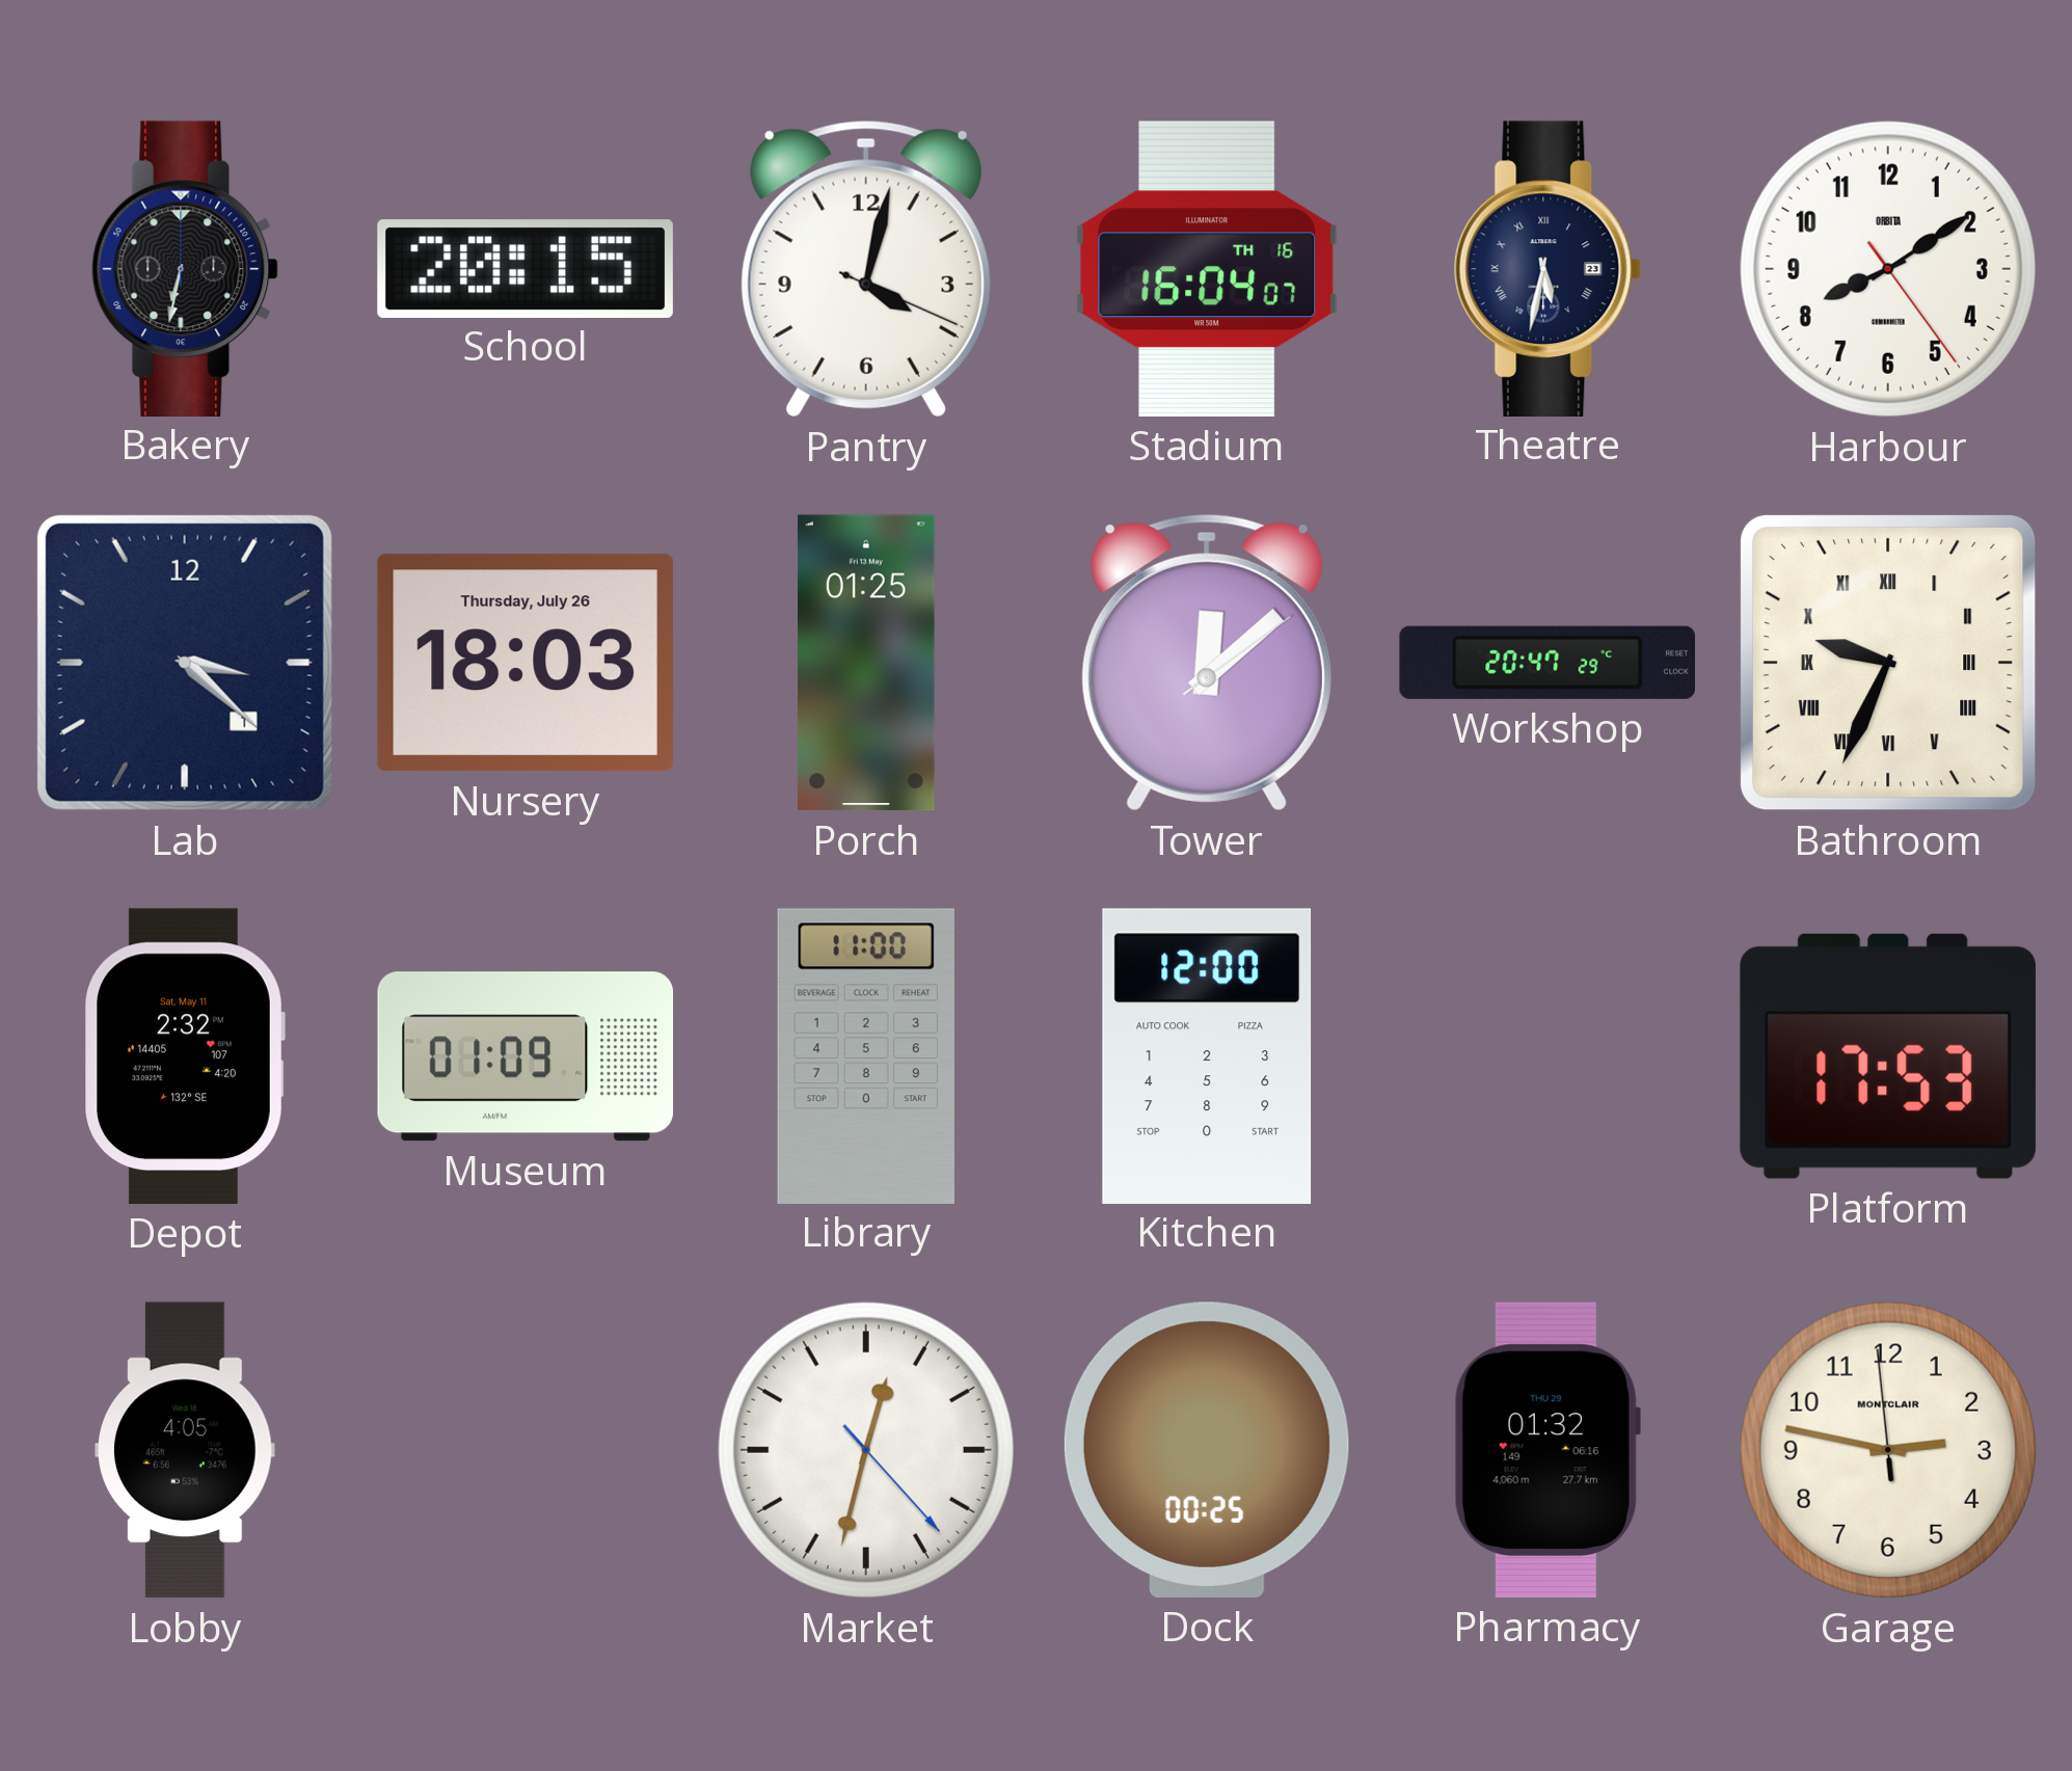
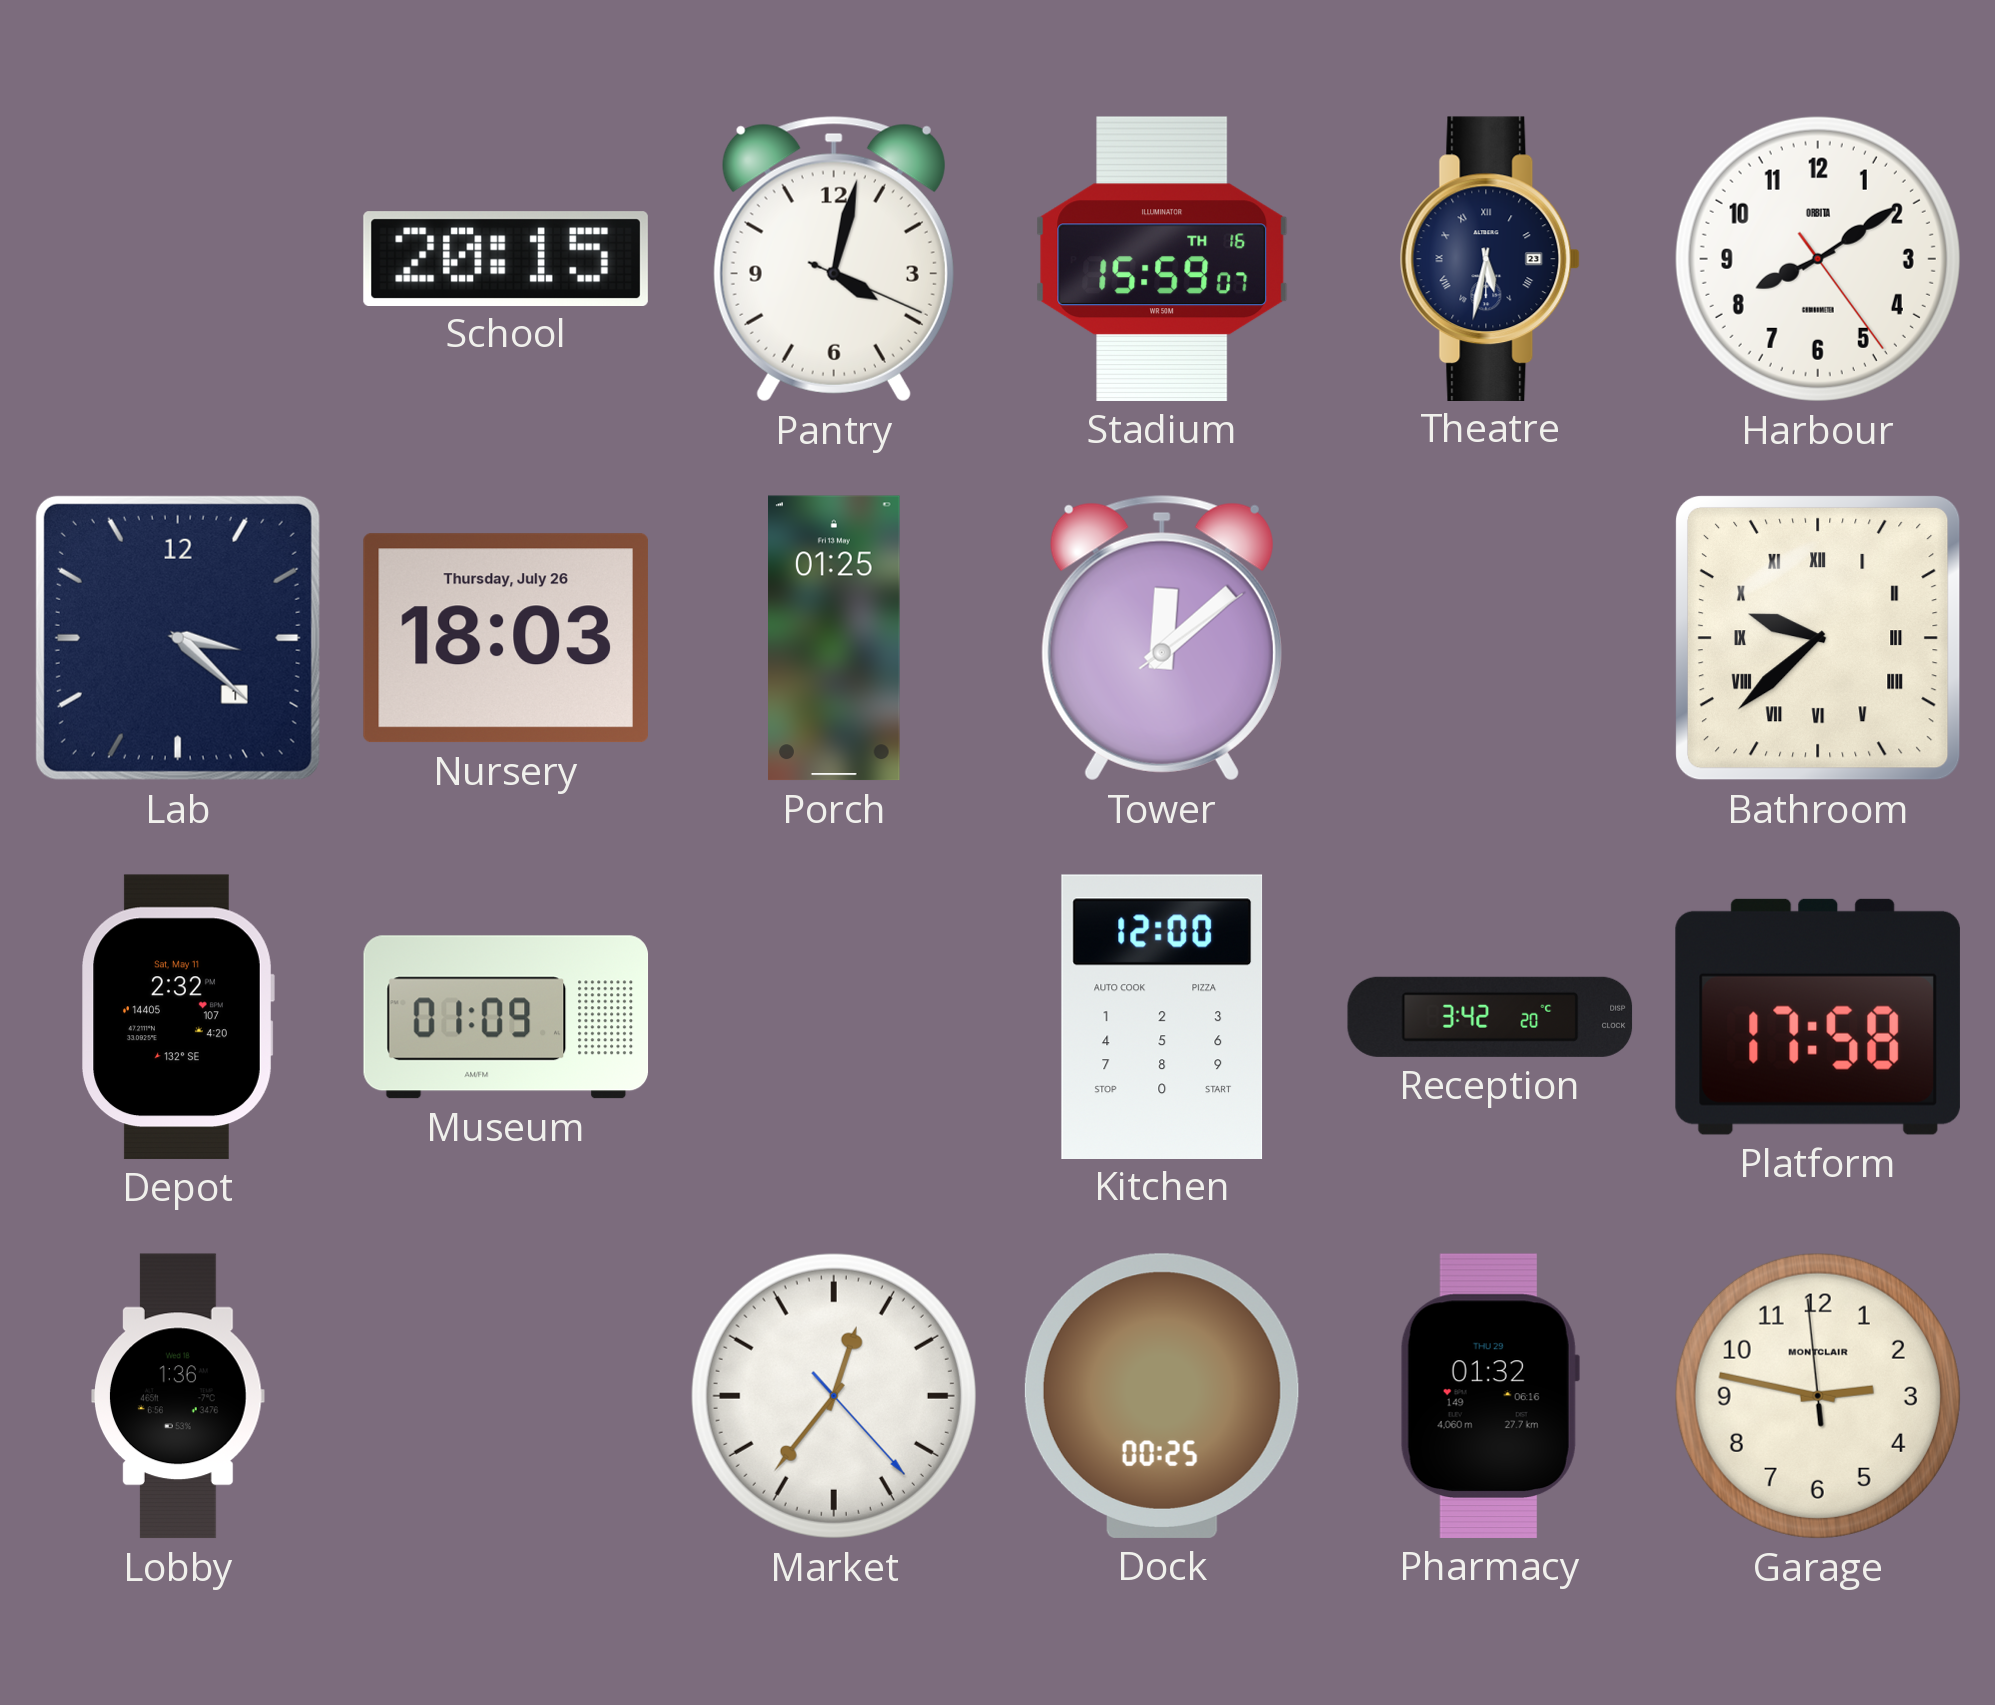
Bakery: 6:32 -> none (185, 268)
Stadium: 16:04 -> 15:59 (1162, 259)
Workshop: 20:47 -> none (1546, 663)
Bathroom: 9:34 -> 9:38 (1818, 638)
Library: 11:00 -> none (866, 1055)
Reception: none -> 3:42 (1490, 1017)
Platform: 17:53 -> 17:58 (1818, 1017)
Lobby: 4:05 -> 1:36 (179, 1396)
Market: 12:32 -> 12:36 (834, 1396)
